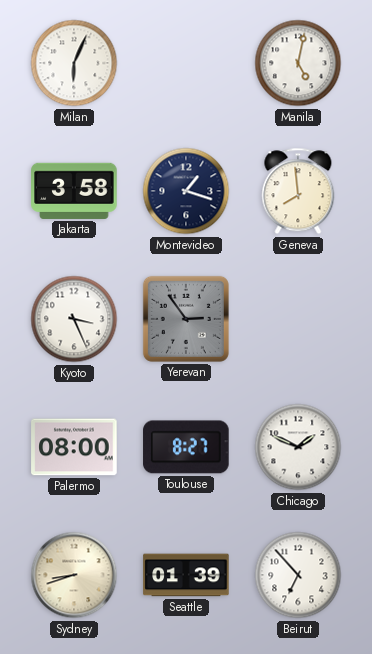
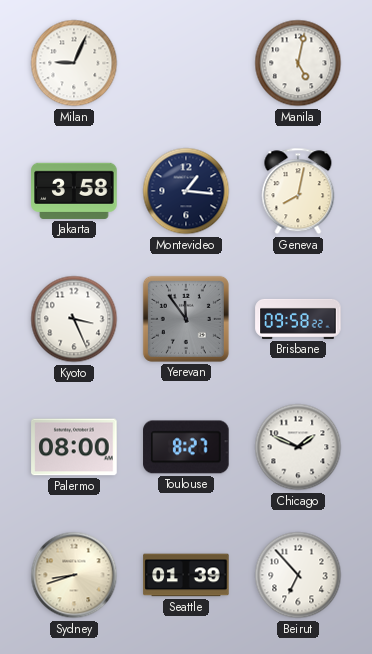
Milan: 6:04 -> 9:04 (74, 63)
Montevideo: 1:18 -> 1:16 (186, 191)
Geneva: 7:59 -> 8:02 (298, 191)
Yerevan: 2:54 -> 11:54 (186, 319)
Brisbane: none -> 09:58 (298, 319)
